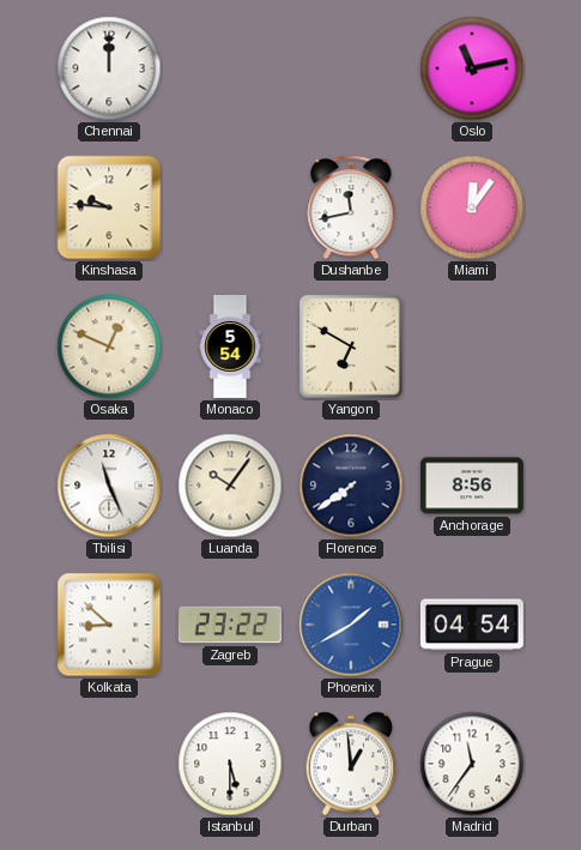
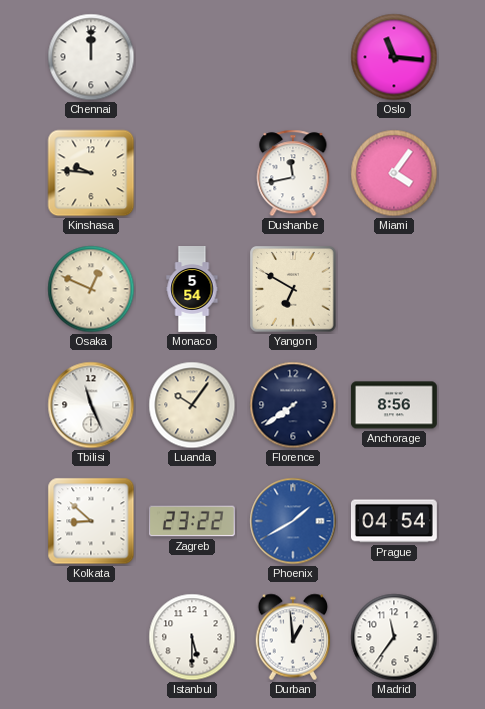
Oslo: 11:13 -> 11:16 (394, 57)
Miami: 12:06 -> 4:06 (394, 173)
